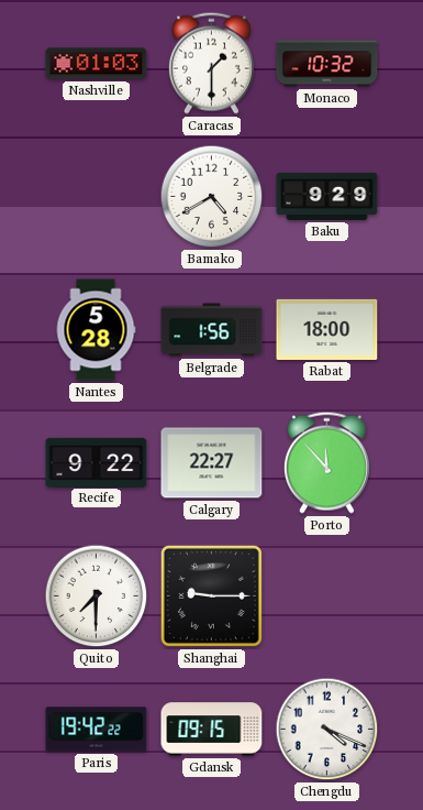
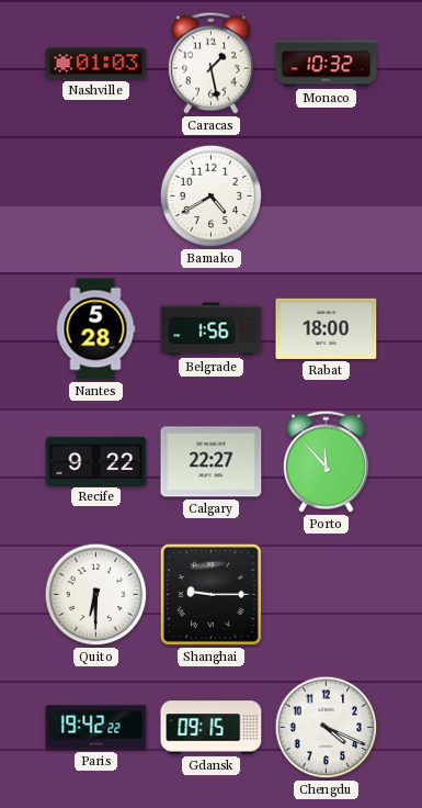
Caracas: 1:30 -> 1:28 (210, 63)
Baku: 9:29 -> none (327, 196)
Quito: 7:30 -> 6:30 (96, 595)
